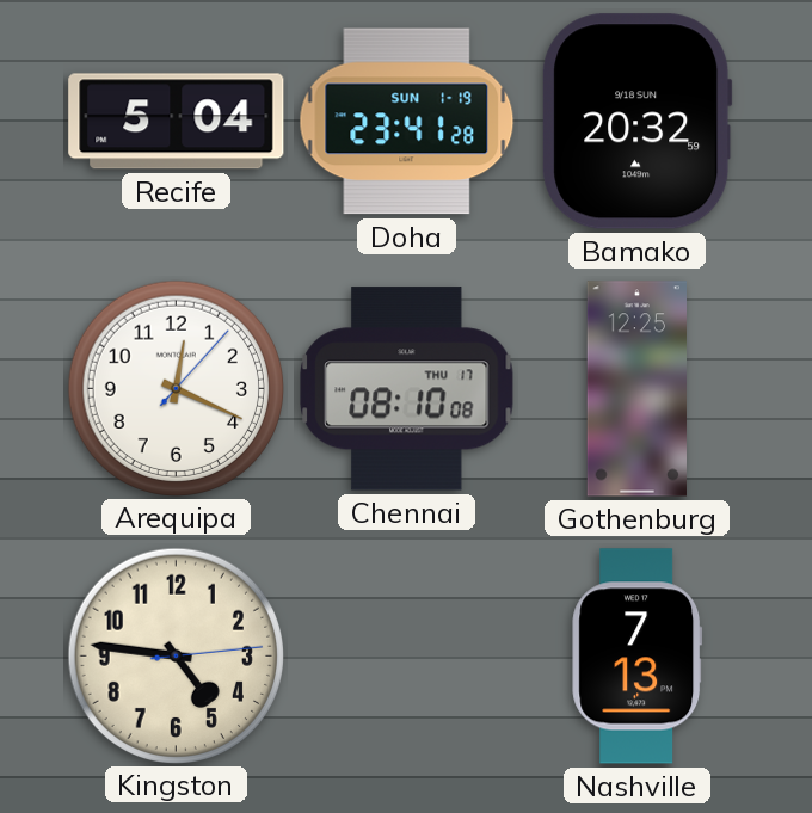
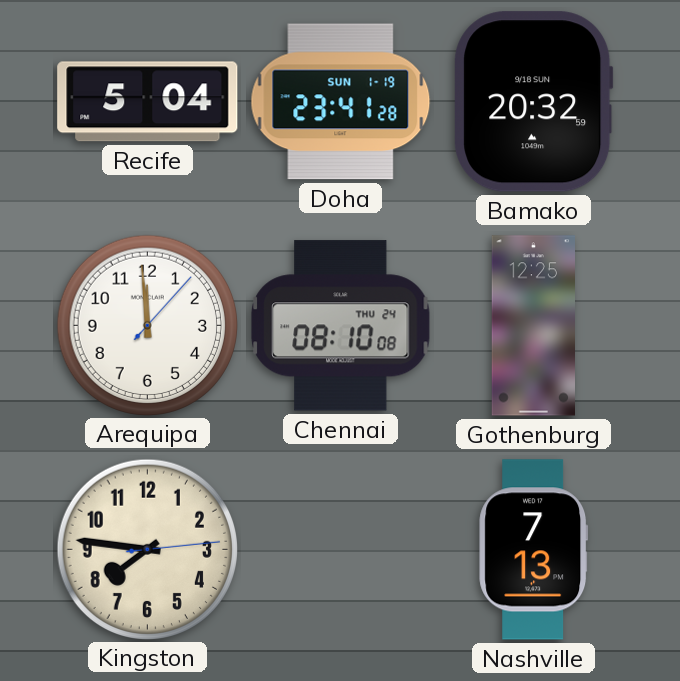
Arequipa: 12:19 -> 11:59 (147, 325)
Chennai date: THU 17 -> THU 24 (341, 326)
Kingston: 4:46 -> 7:46 (147, 549)
